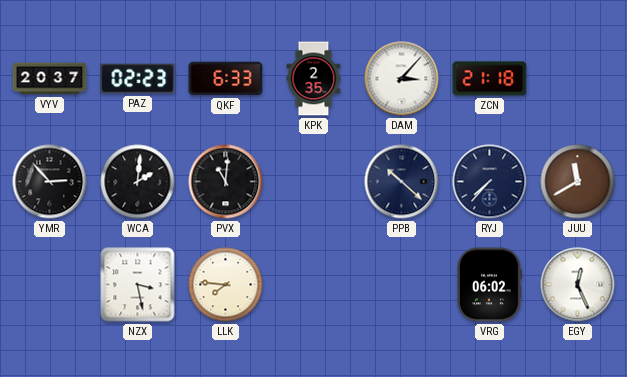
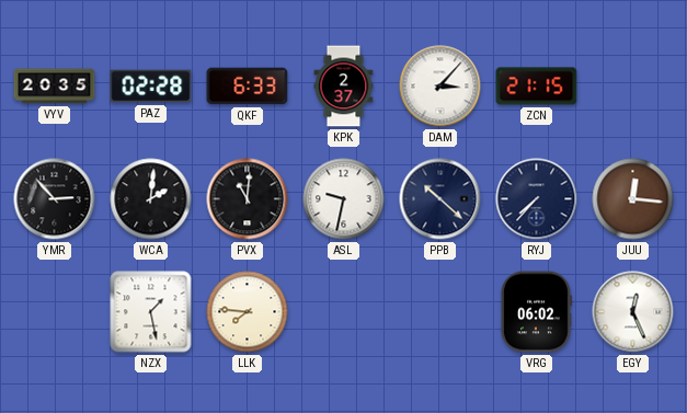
VYV: 20:37 -> 20:35 (55, 87)
PAZ: 02:23 -> 02:28 (151, 87)
KPK: 2:35 -> 2:37 (344, 87)
ZCN: 21:18 -> 21:15 (537, 87)
ASL: none -> 9:32 (344, 199)
JUU: 11:40 -> 12:16 (633, 199)
NZX: 3:28 -> 1:28 (151, 312)
